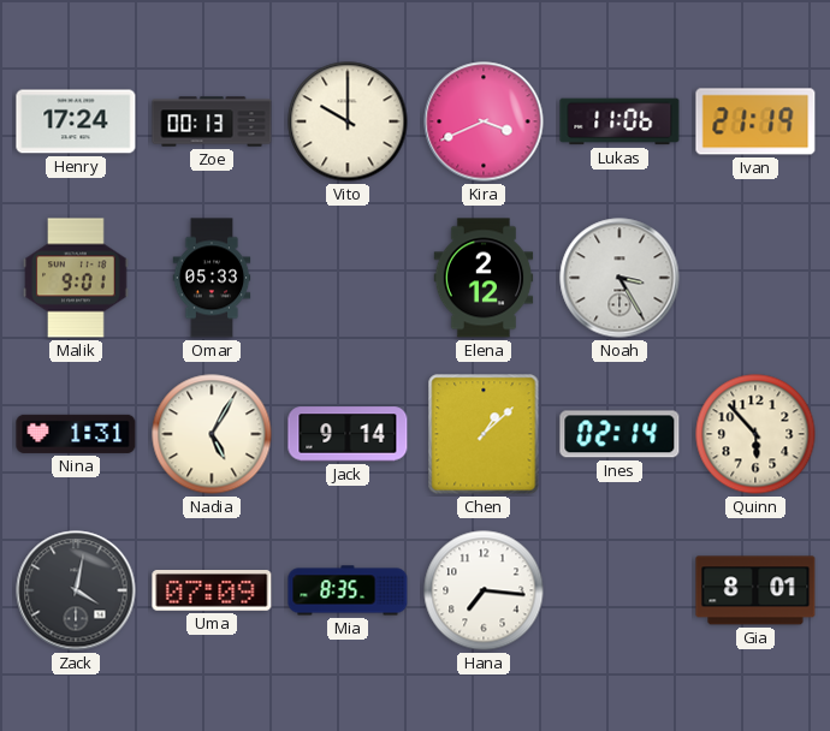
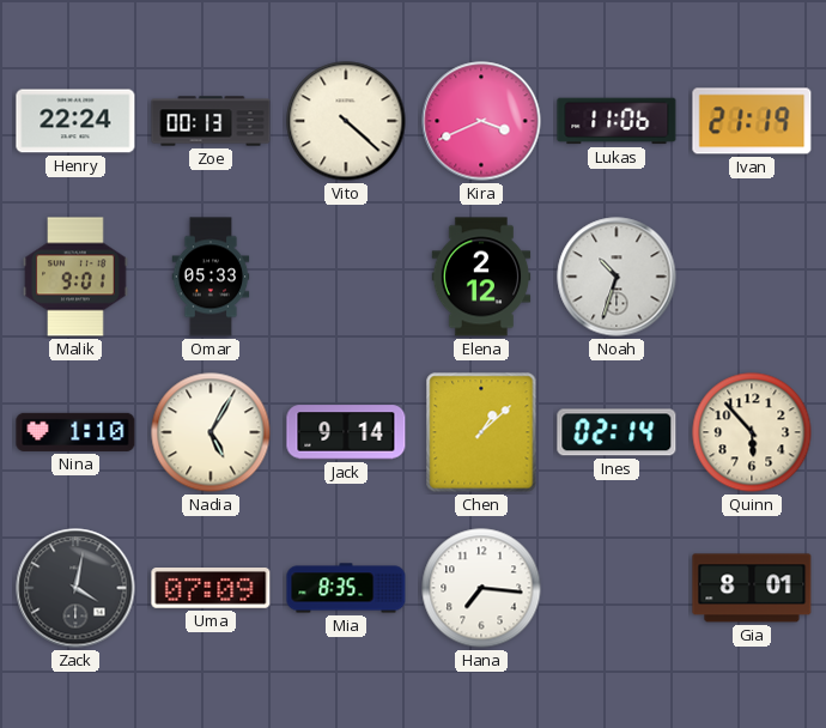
Henry: 17:24 -> 22:24 (75, 121)
Vito: 10:00 -> 4:22 (346, 121)
Noah: 3:25 -> 10:33 (617, 277)
Nina: 1:31 -> 1:10 (75, 432)
